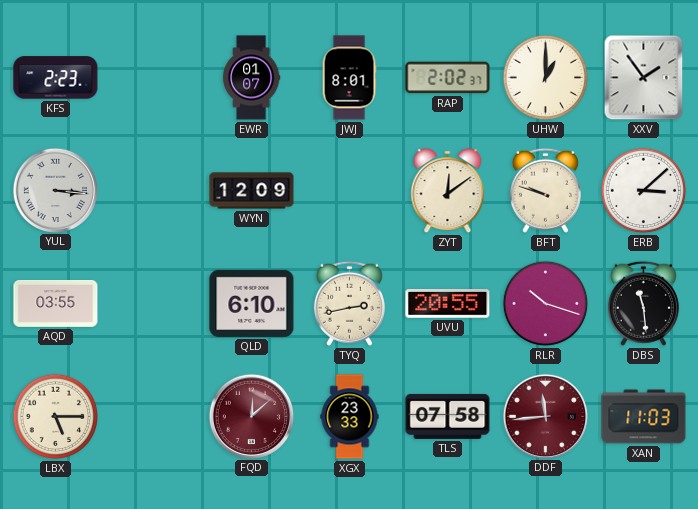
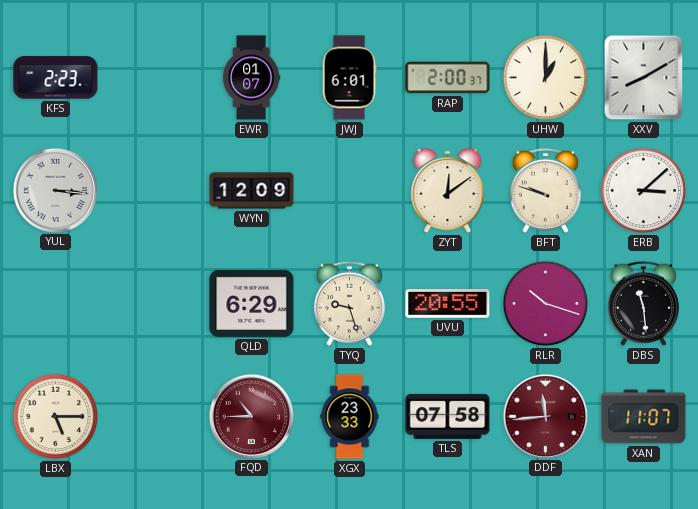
JWJ: 8:01 -> 6:01 (349, 78)
RAP: 2:02 -> 2:00 (448, 78)
XXV: 1:54 -> 8:10 (644, 78)
AQD: 03:55 -> none (56, 303)
QLD: 6:10 -> 6:29 (252, 303)
TYQ: 2:43 -> 9:27 (349, 303)
FQD: 12:08 -> 10:45 (251, 416)
XAN: 11:03 -> 11:07 (644, 417)
